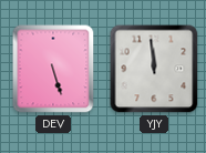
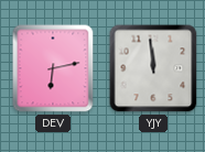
DEV: 5:27 -> 6:13 (53, 68)
